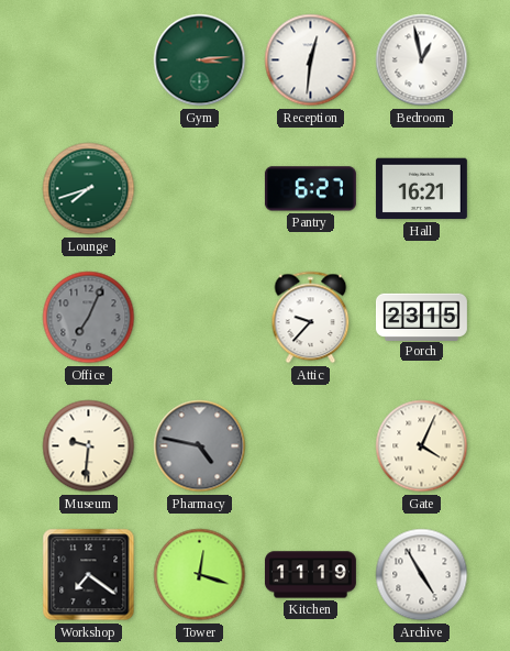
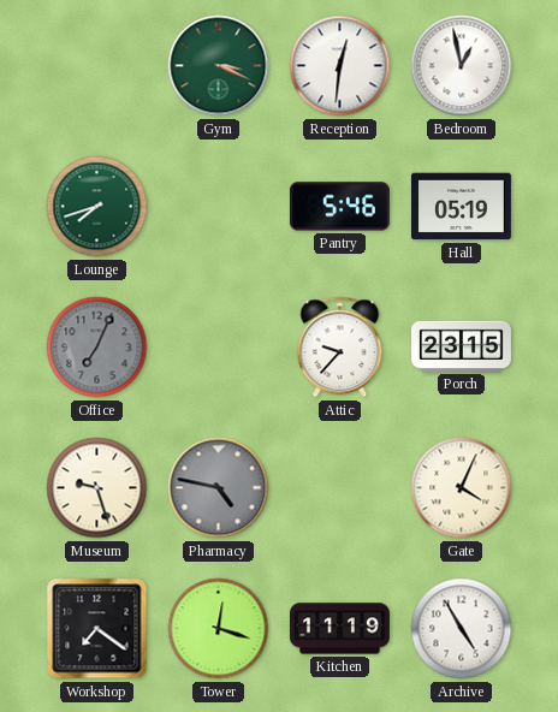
Gym: 3:14 -> 3:19 (219, 66)
Pantry: 6:27 -> 5:46 (339, 207)
Hall: 16:21 -> 05:19 (461, 207)
Museum: 9:31 -> 9:27 (97, 488)
